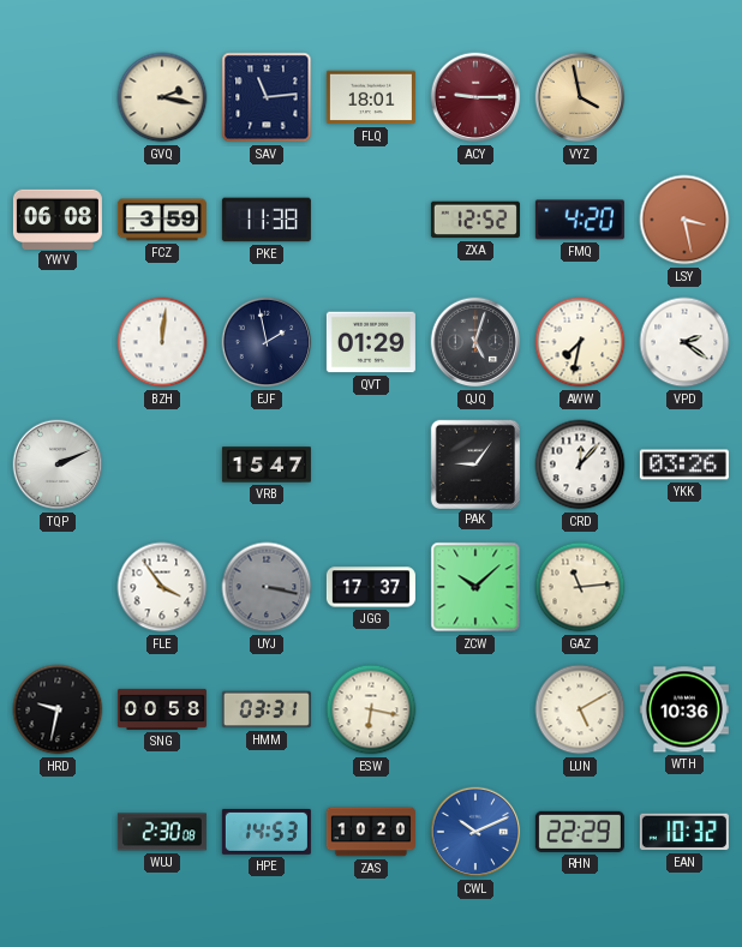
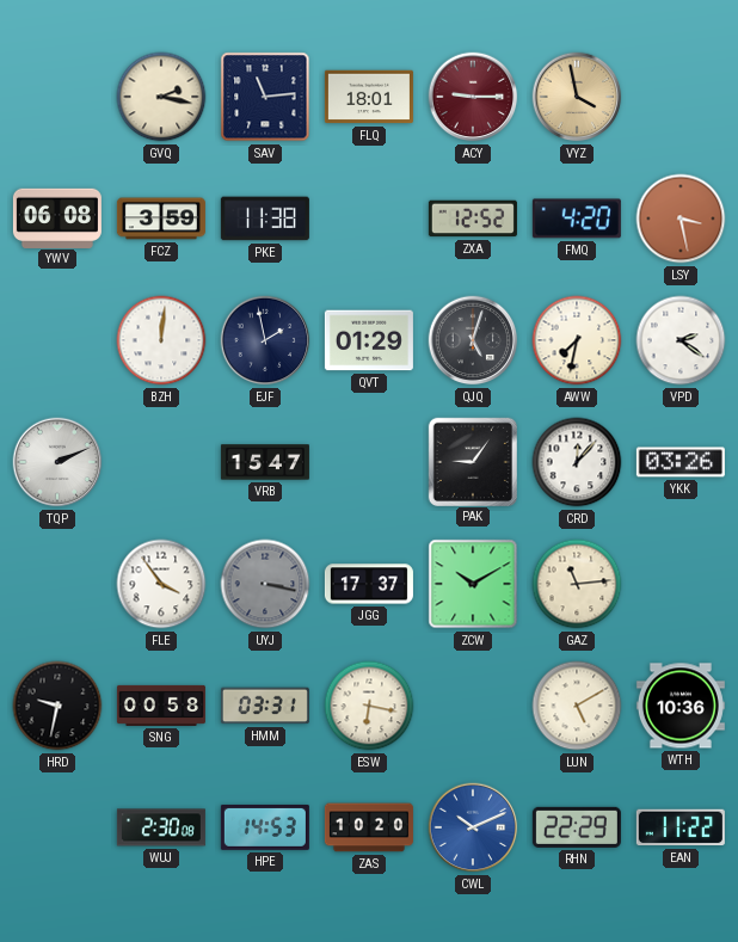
ZCW: 10:08 -> 10:10 (473, 584)
EAN: 10:32 -> 11:22 (681, 827)
